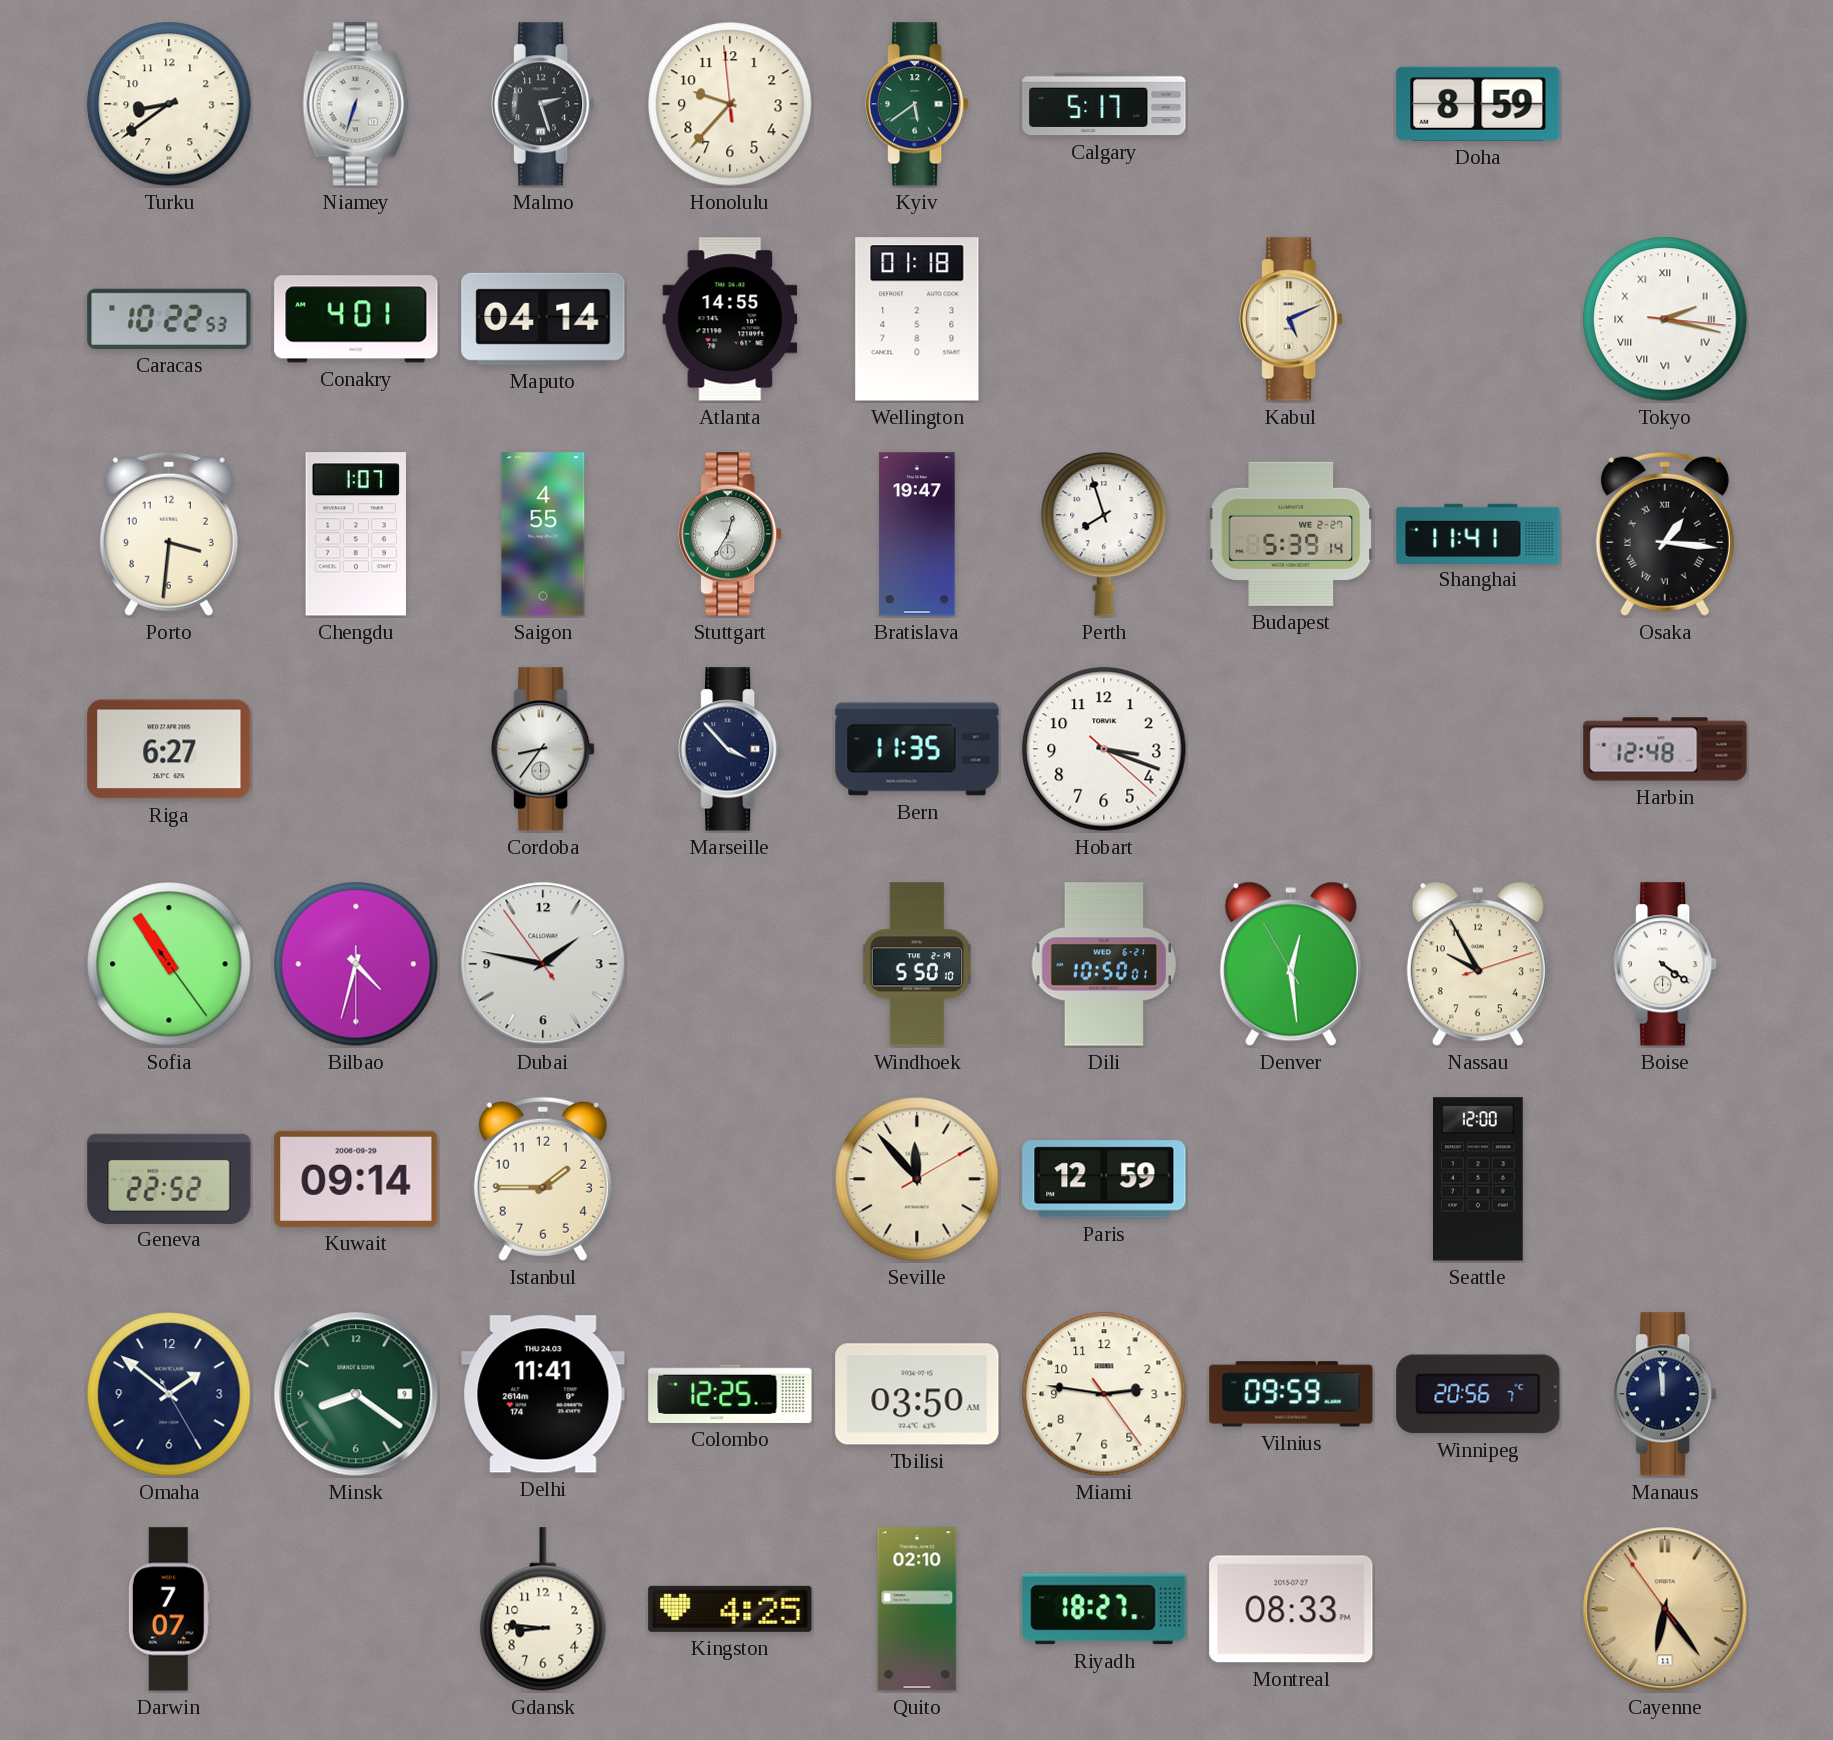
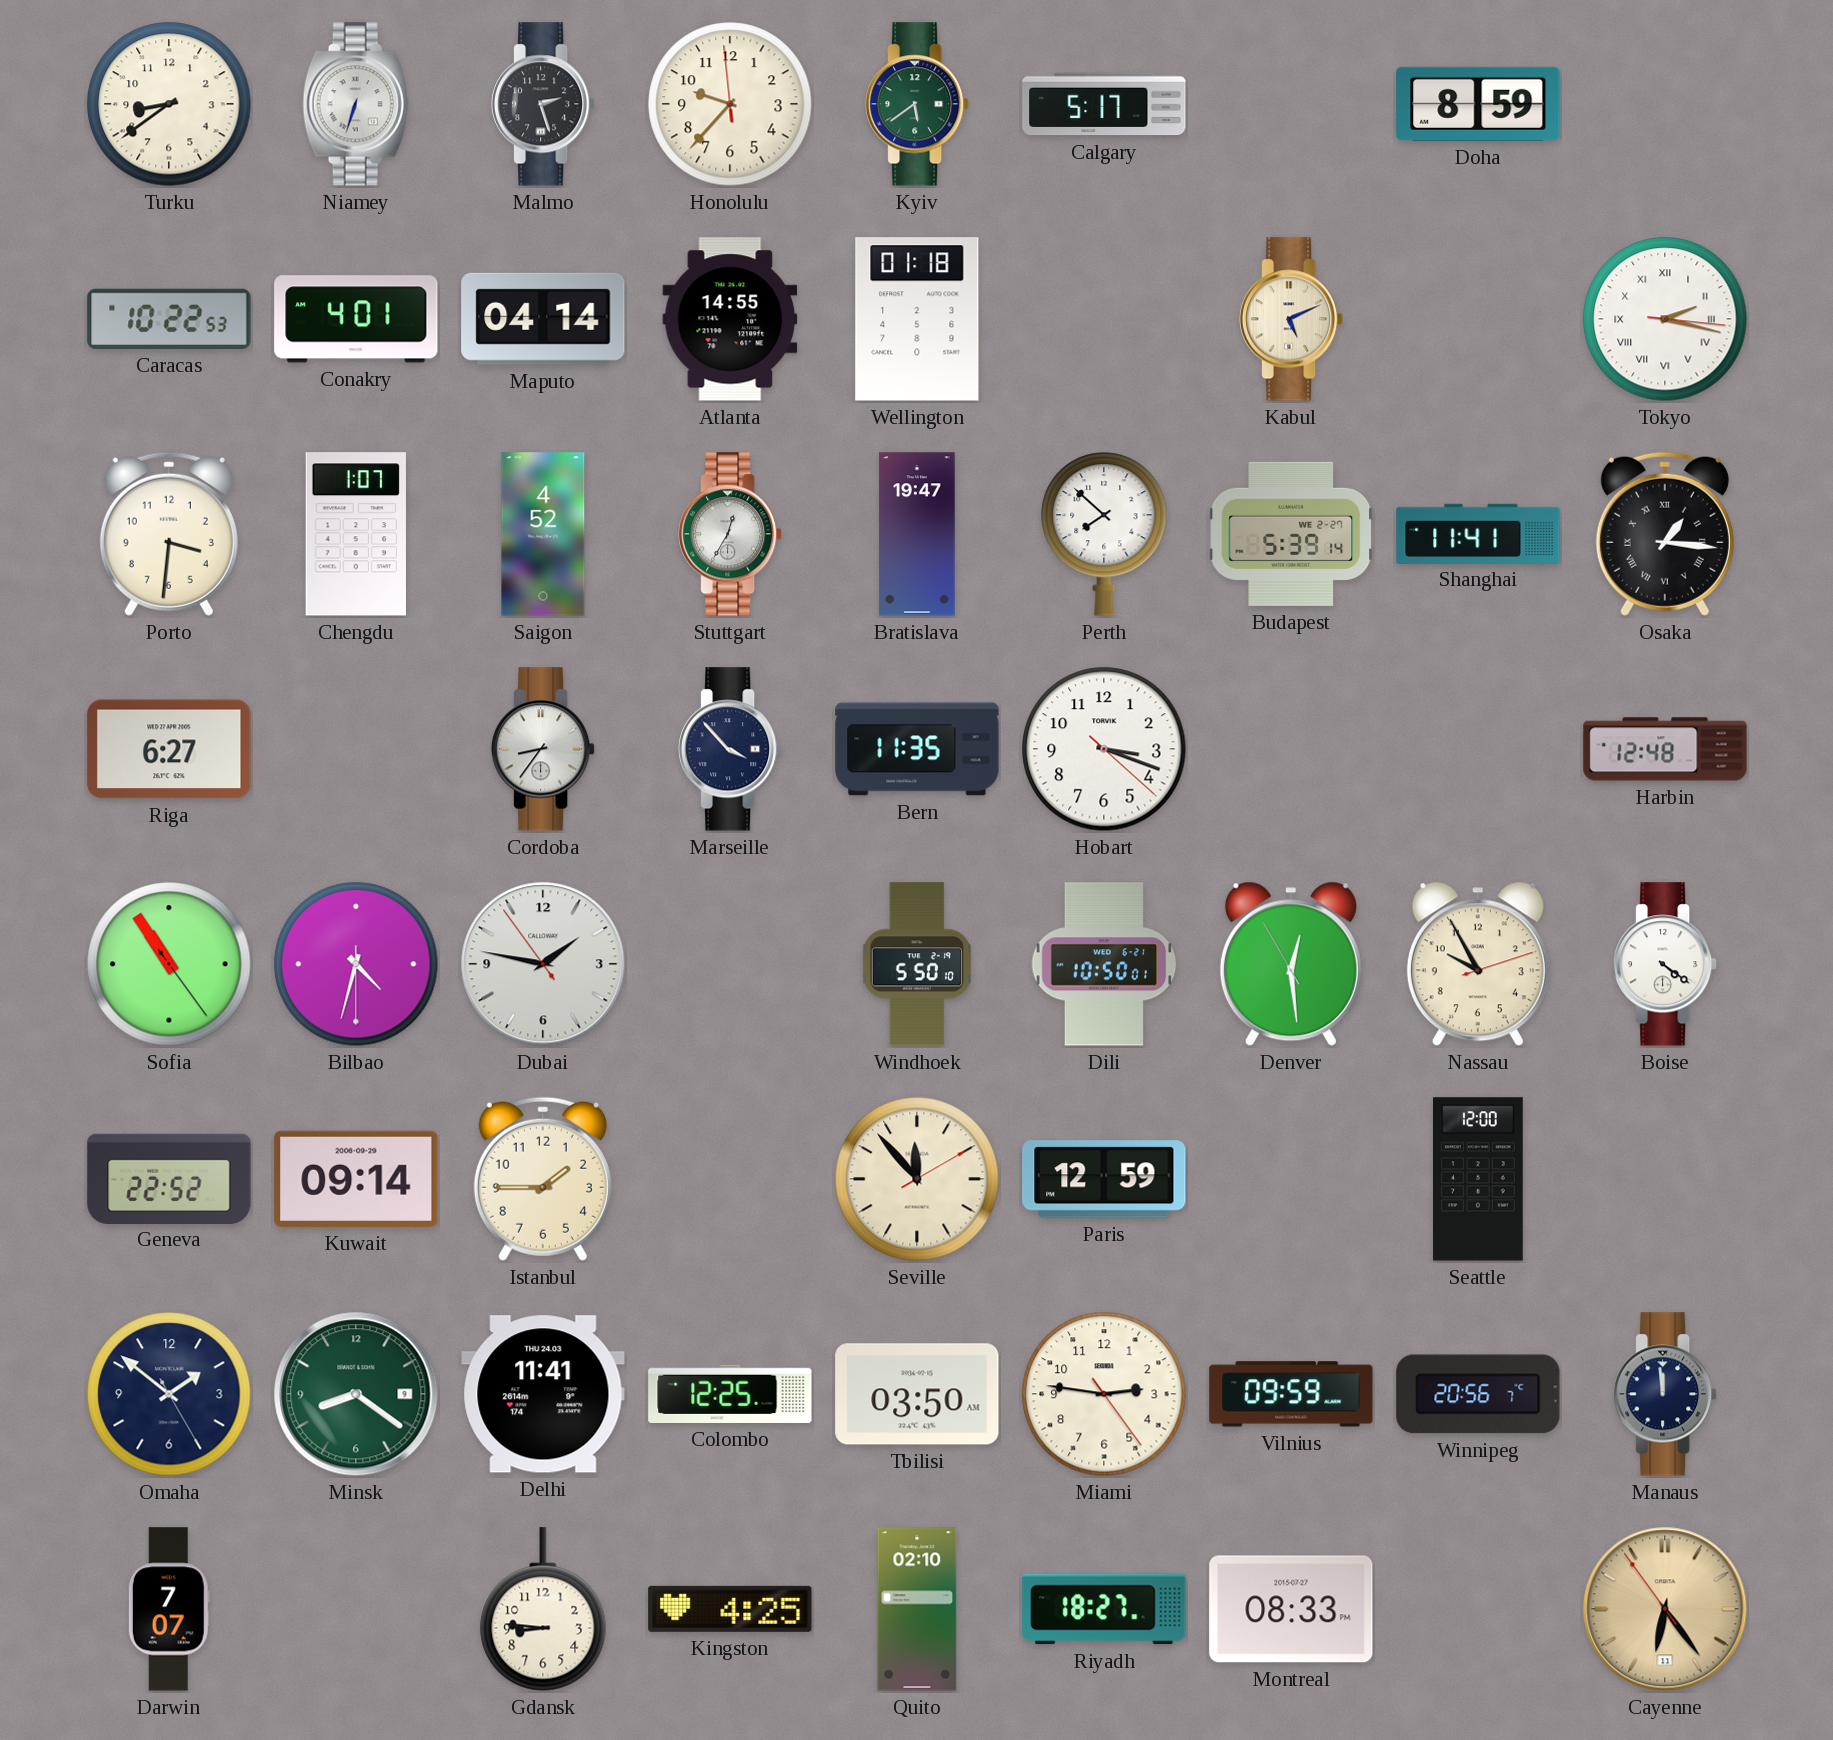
Saigon: 4:55 -> 4:52 (543, 534)
Perth: 7:57 -> 7:52 (1104, 534)
